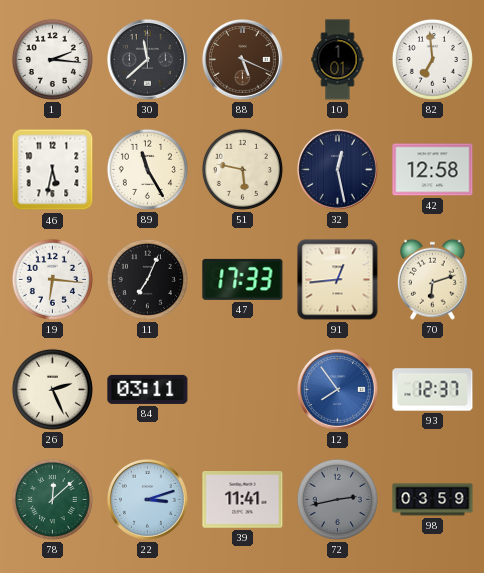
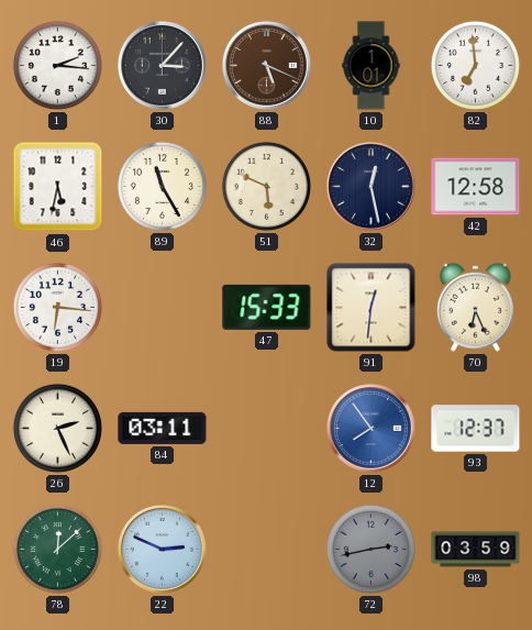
30: 11:38 -> 3:07 (162, 65)
51: 5:47 -> 5:49 (266, 186)
11: 7:04 -> none (147, 279)
47: 17:33 -> 15:33 (267, 307)
91: 12:44 -> 12:31 (372, 308)
70: 6:12 -> 6:26 (475, 307)
22: 3:12 -> 2:49 (162, 549)
39: 11:41 -> none (243, 500)
